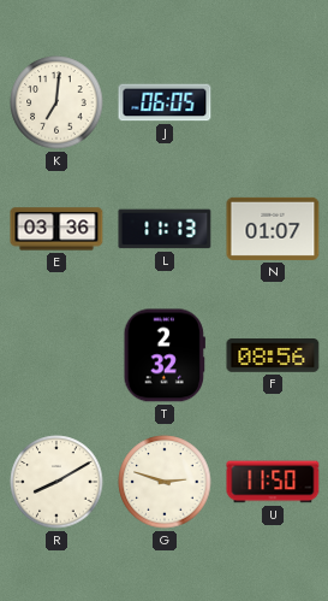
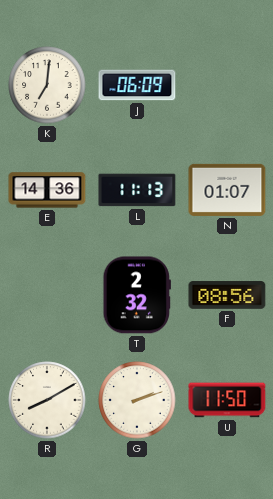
J: 06:05 -> 06:09 (137, 85)
E: 03:36 -> 14:36 (47, 190)
G: 2:48 -> 2:12 (137, 400)
